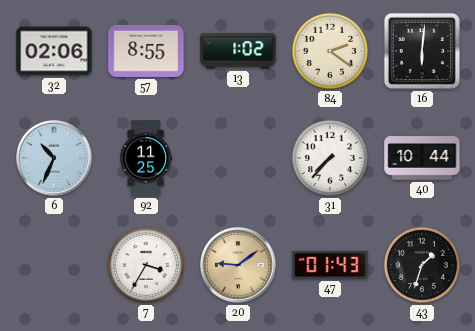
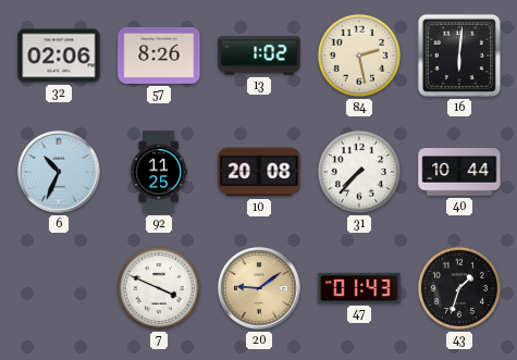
57: 8:55 -> 8:26 (159, 55)
84: 2:21 -> 2:28 (359, 55)
10: none -> 20:08 (259, 172)
7: 3:35 -> 3:49 (159, 288)
